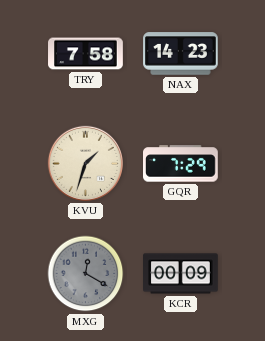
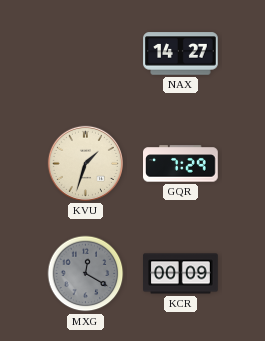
TRY: 7:58 -> none (86, 54)
NAX: 14:23 -> 14:27 (181, 54)
